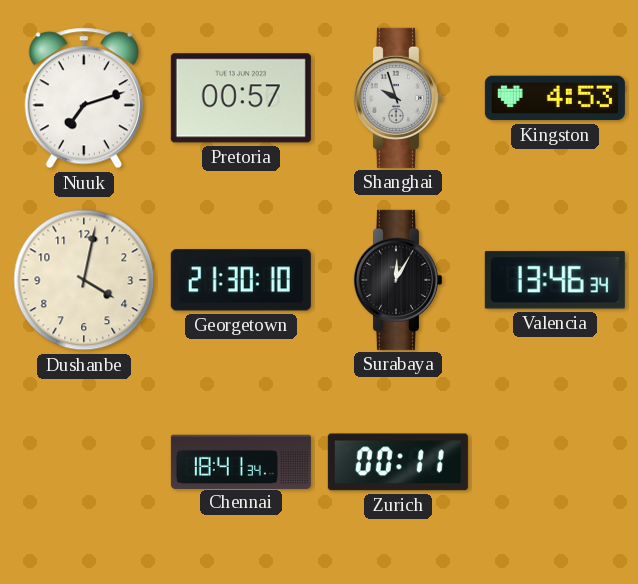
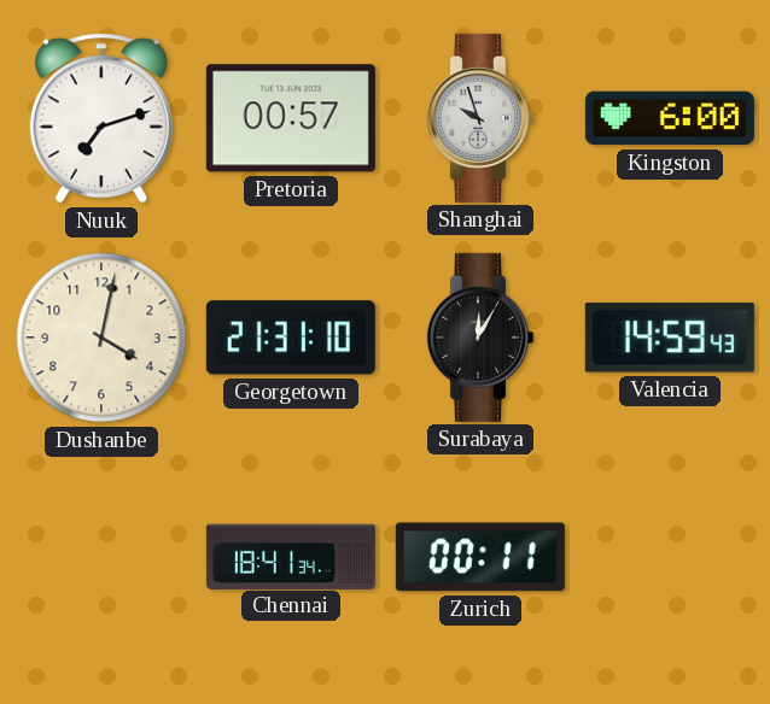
Kingston: 4:53 -> 6:00 (670, 118)
Georgetown: 21:30 -> 21:31 (291, 338)
Valencia: 13:46 -> 14:59 (670, 338)
